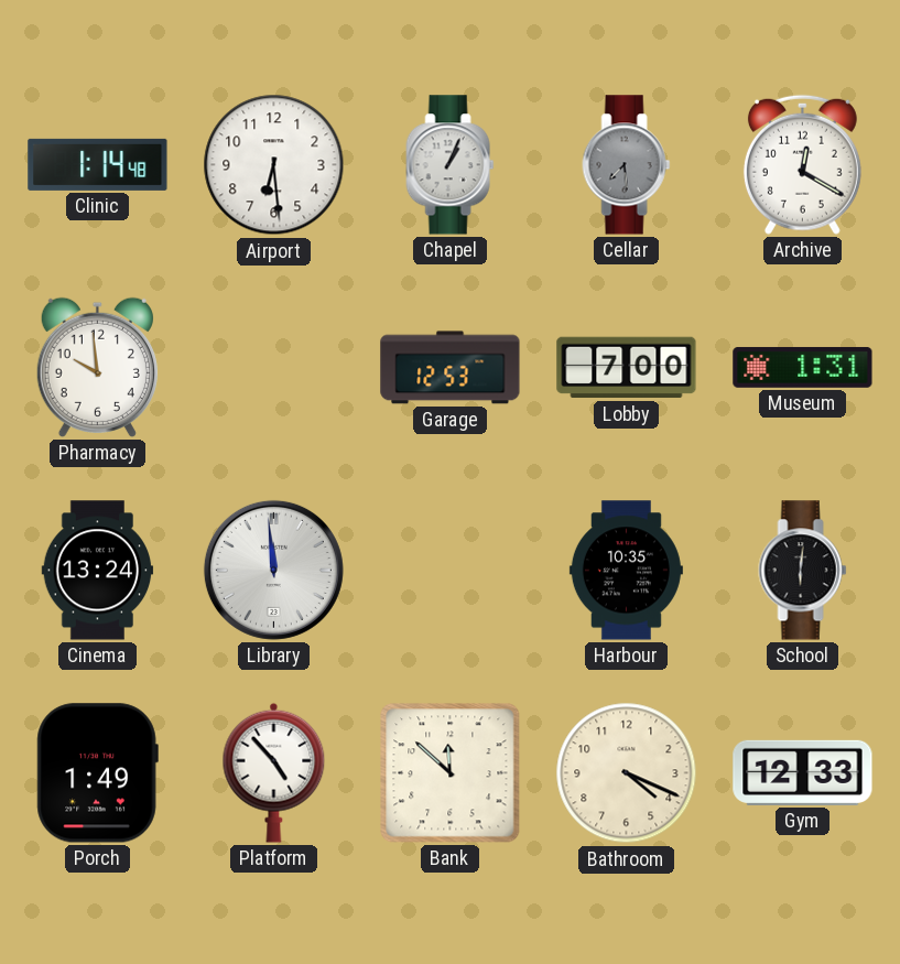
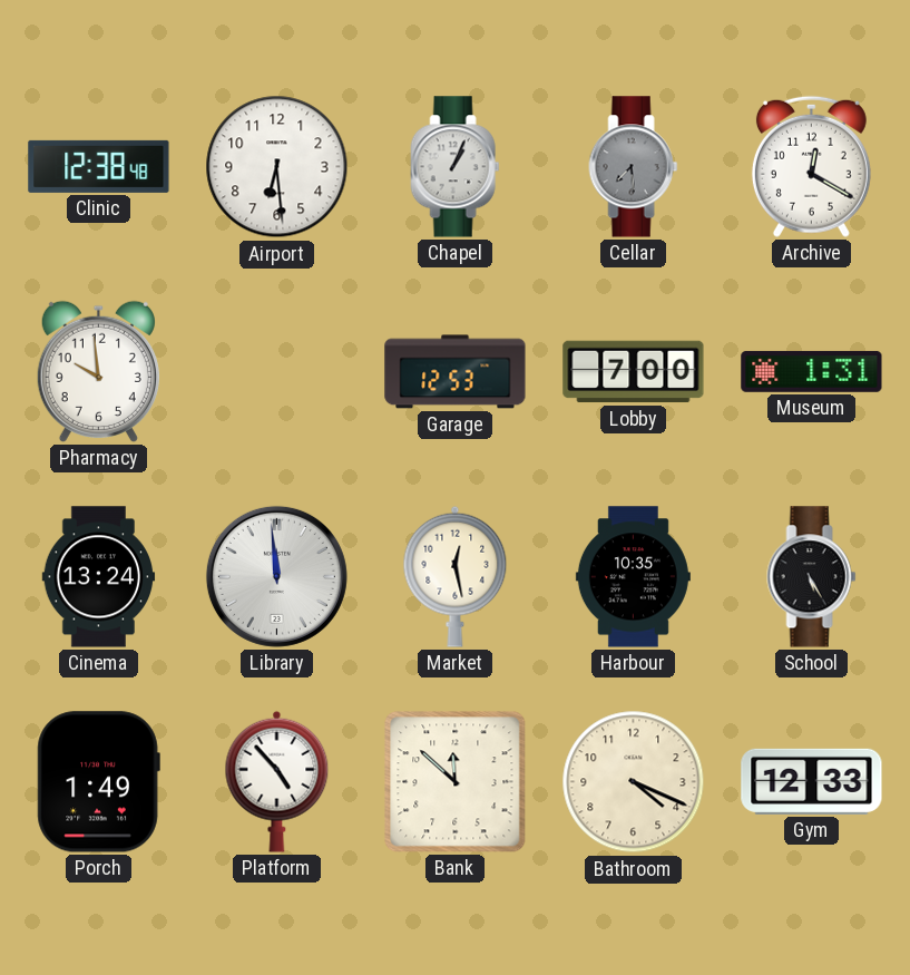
Clinic: 1:14 -> 12:38 (99, 166)
Market: none -> 12:28 (456, 576)
School: 6:01 -> 5:25 (812, 577)
